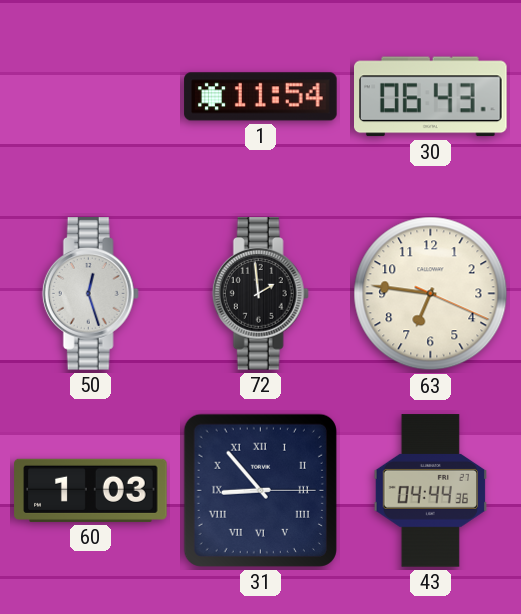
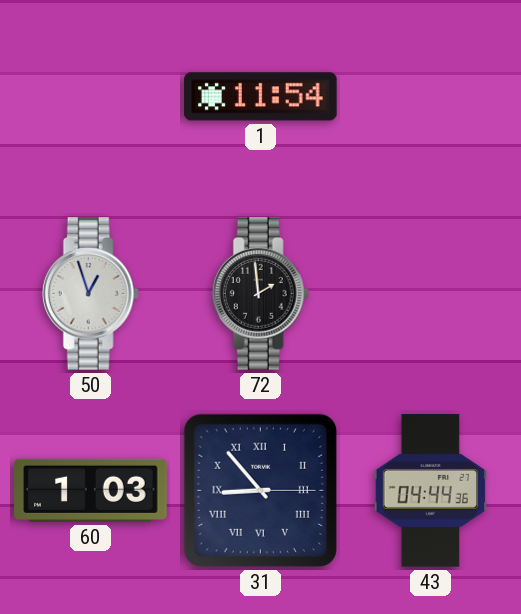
30: 06:43 -> none (431, 97)
50: 12:27 -> 12:57 (90, 294)
63: 6:46 -> none (431, 294)
